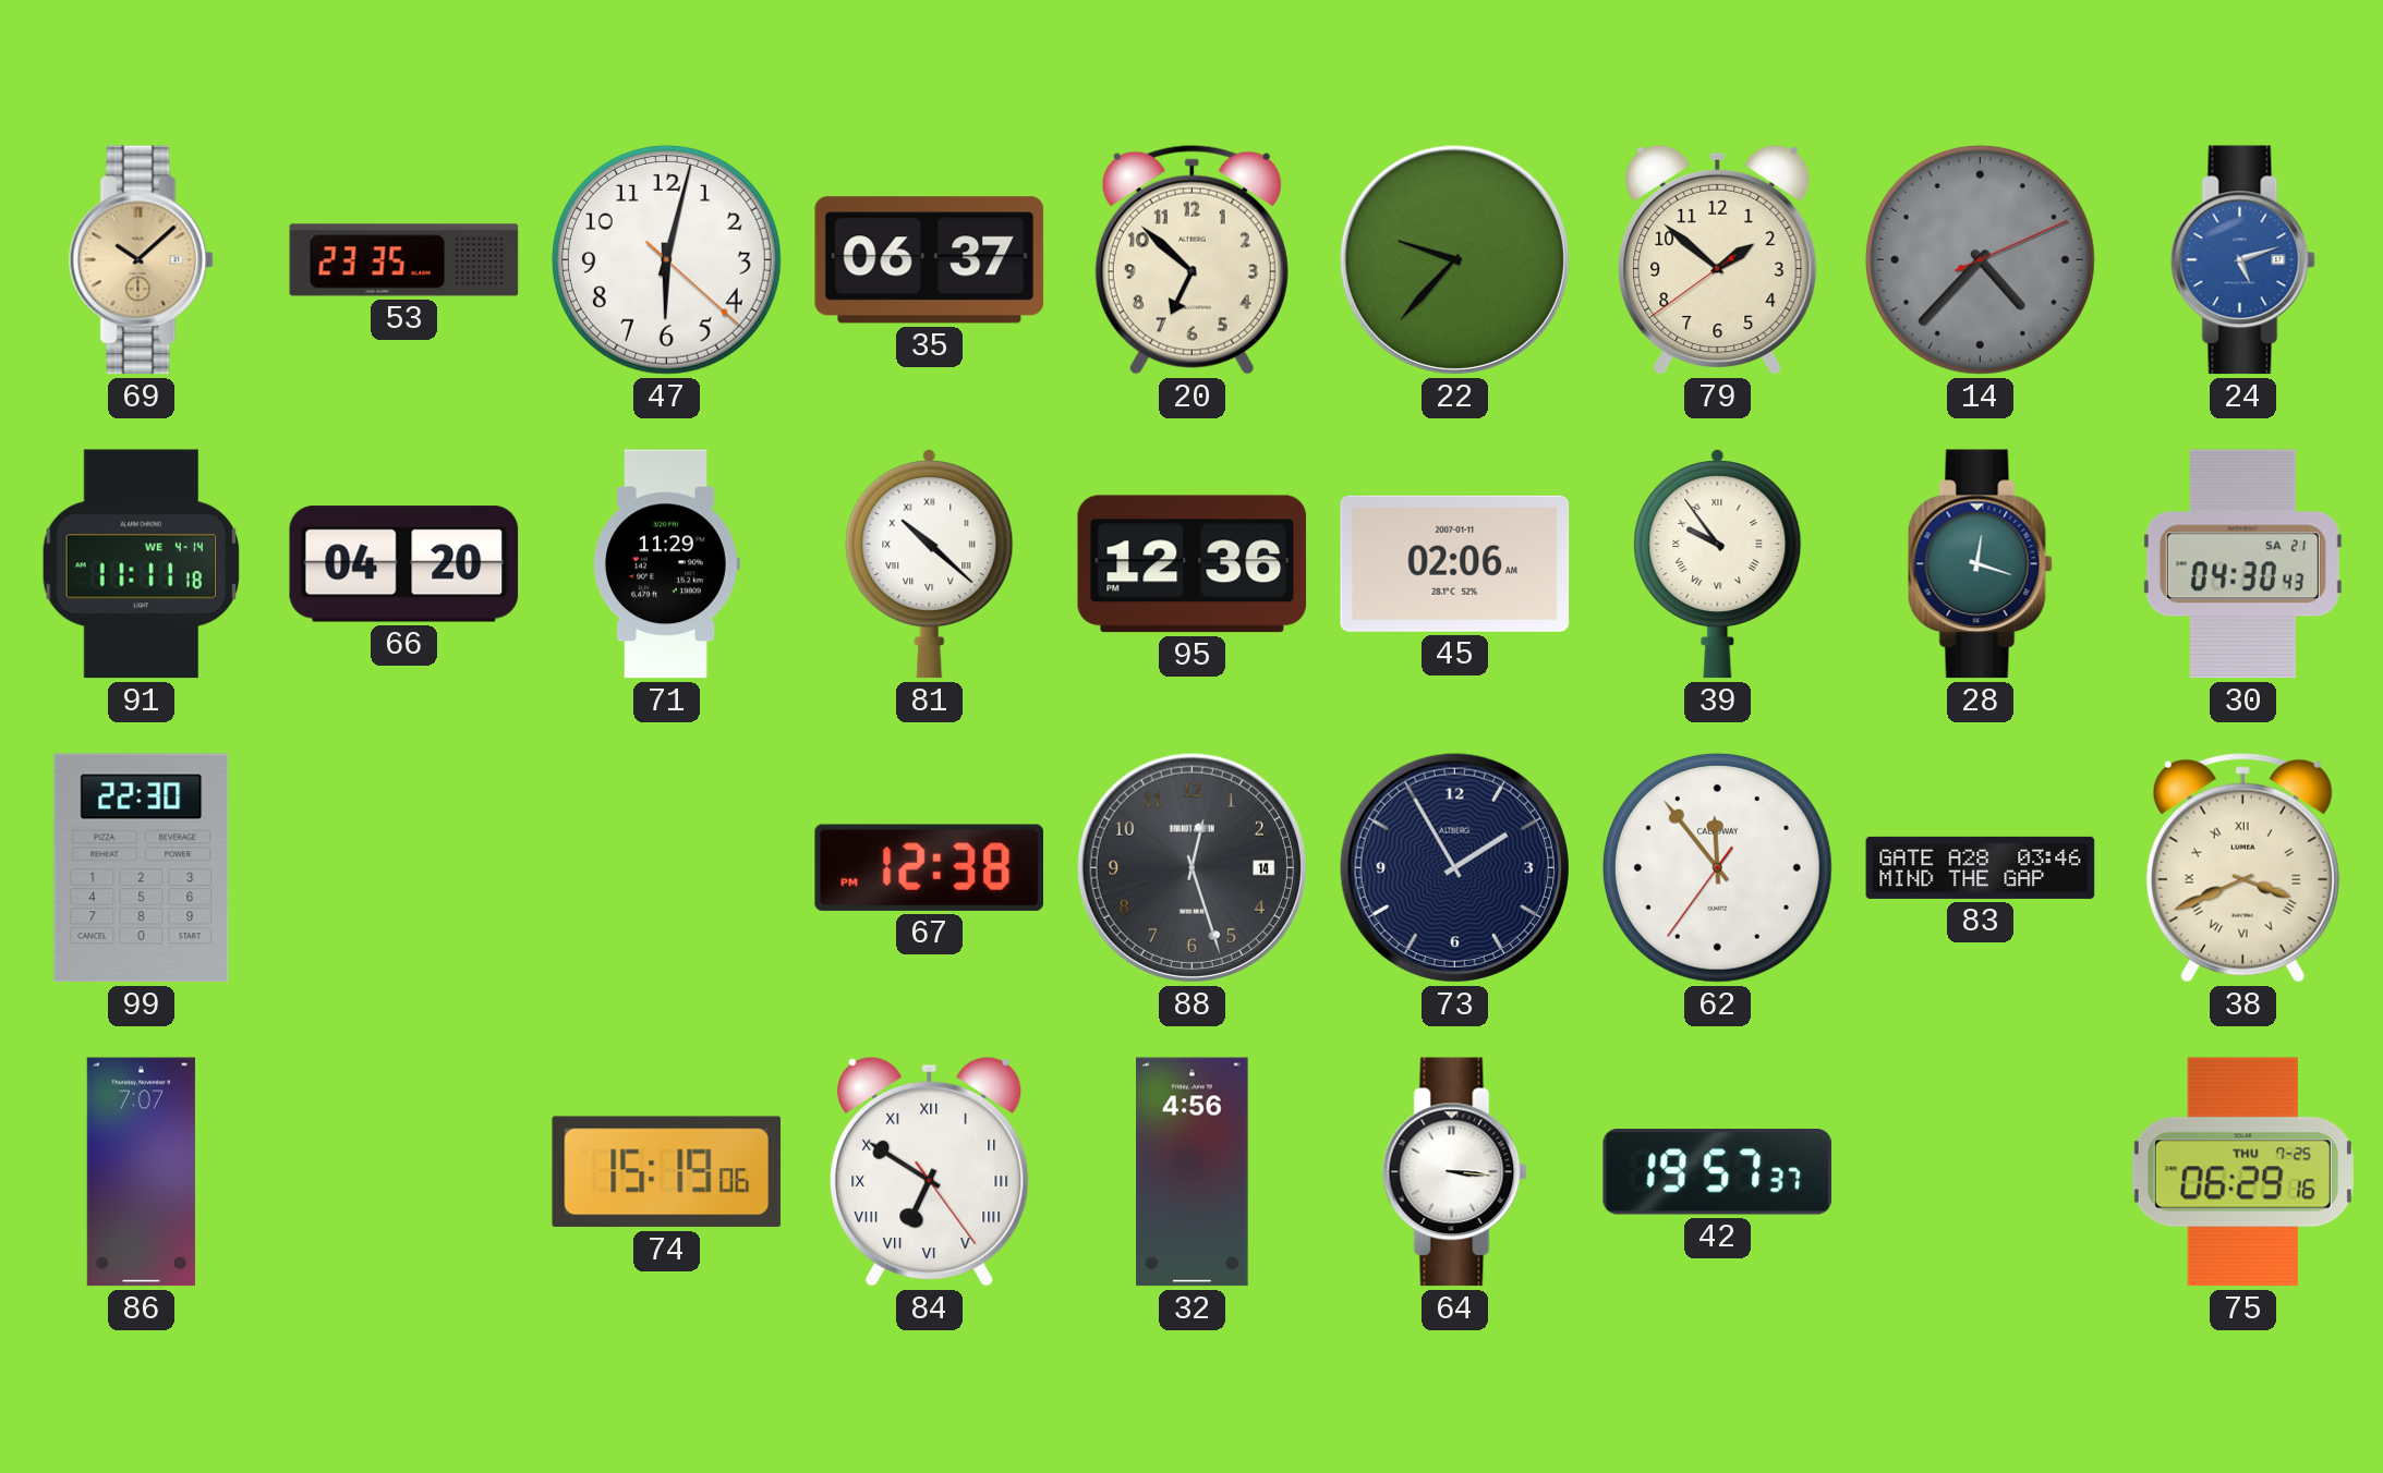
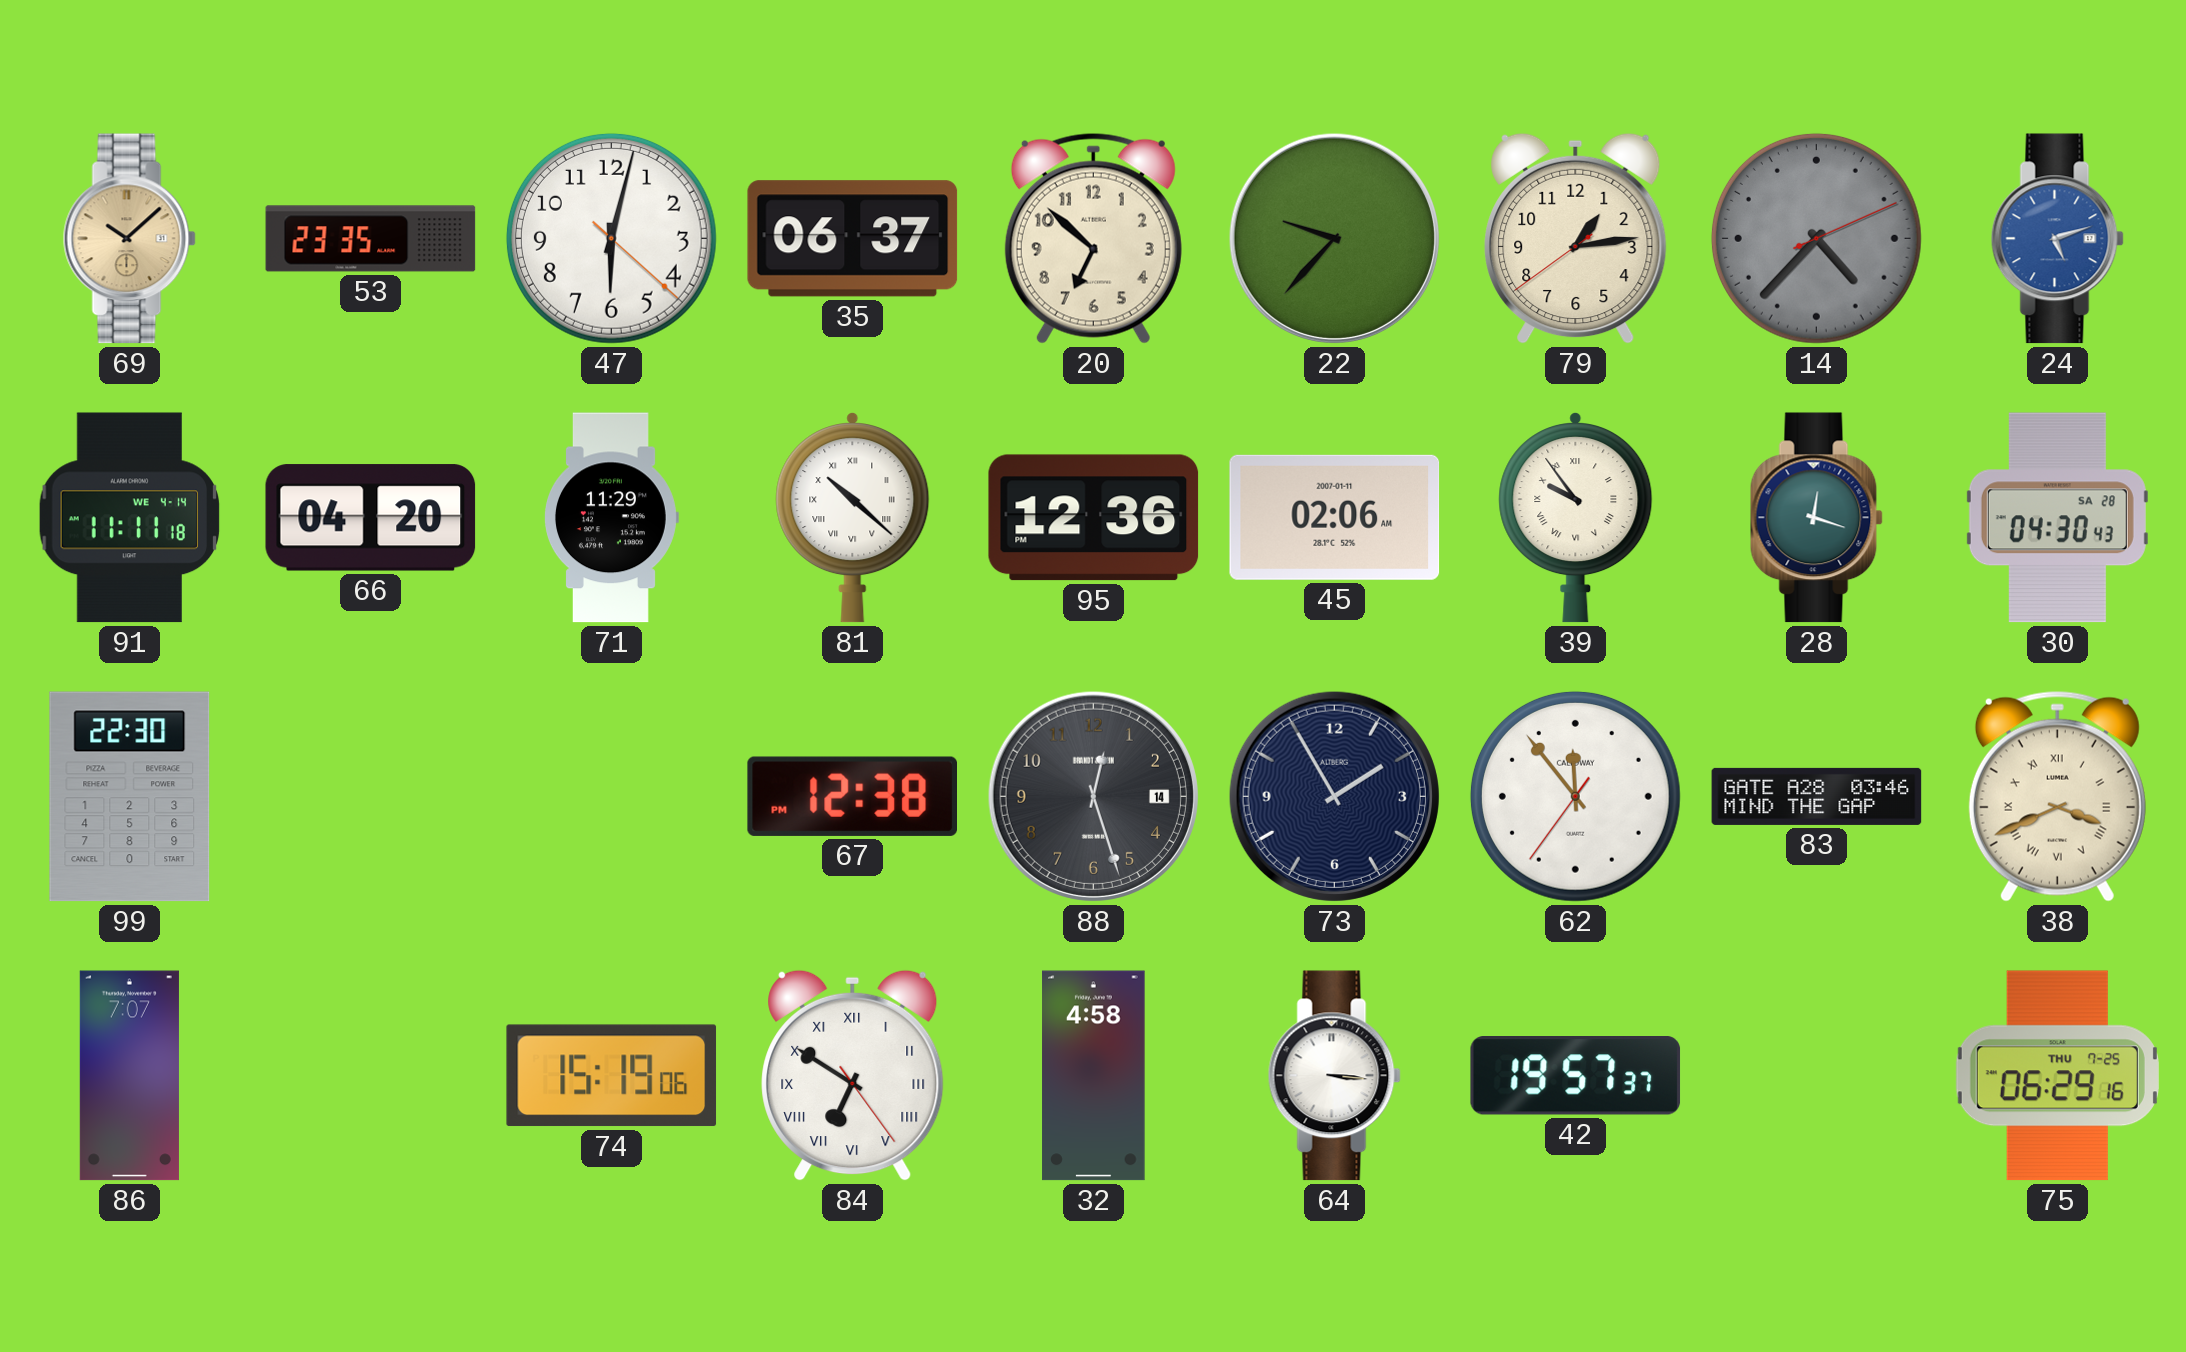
79: 1:51 -> 1:13 (1576, 238)
30 date: SA 21 -> SA 28 (2057, 518)
32: 4:56 -> 4:58 (1094, 1076)
